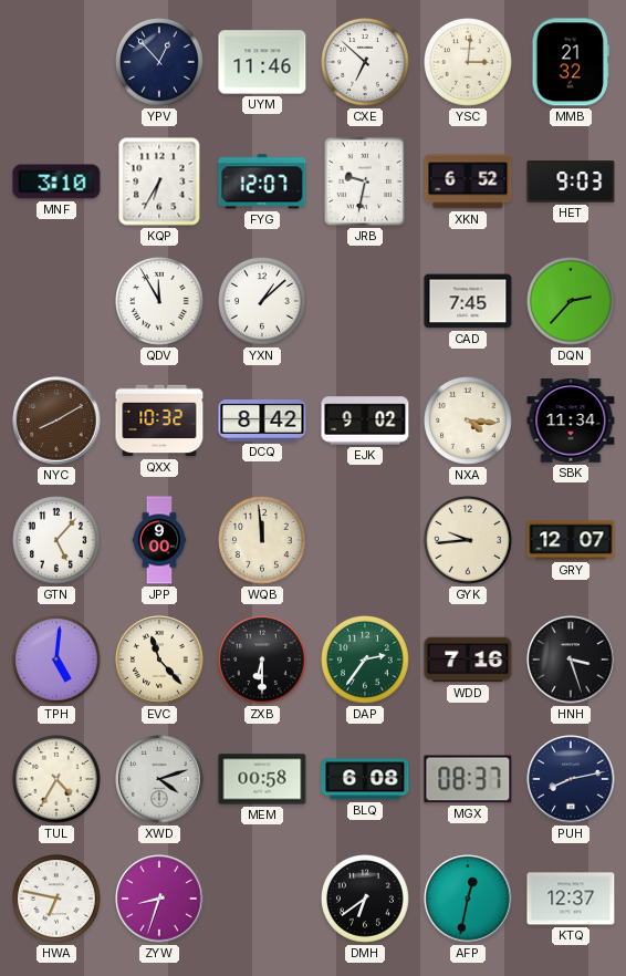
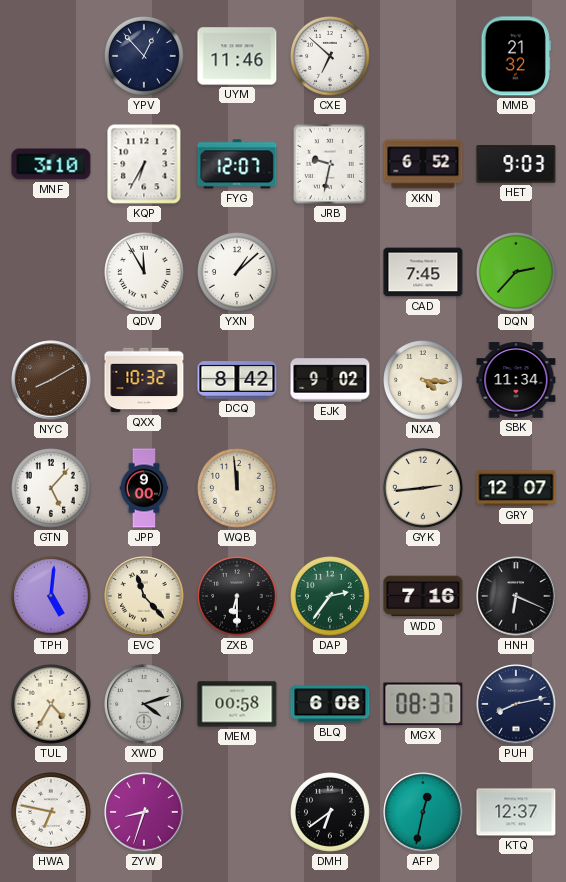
YSC: 3:01 -> none (469, 63)
GYK: 9:44 -> 2:44 (424, 489)
HNH: 3:27 -> 6:19 (516, 596)
